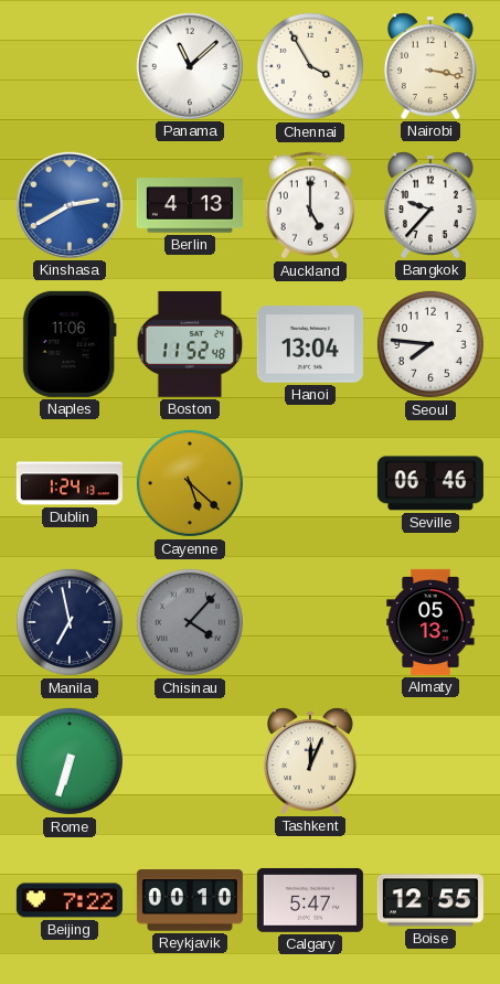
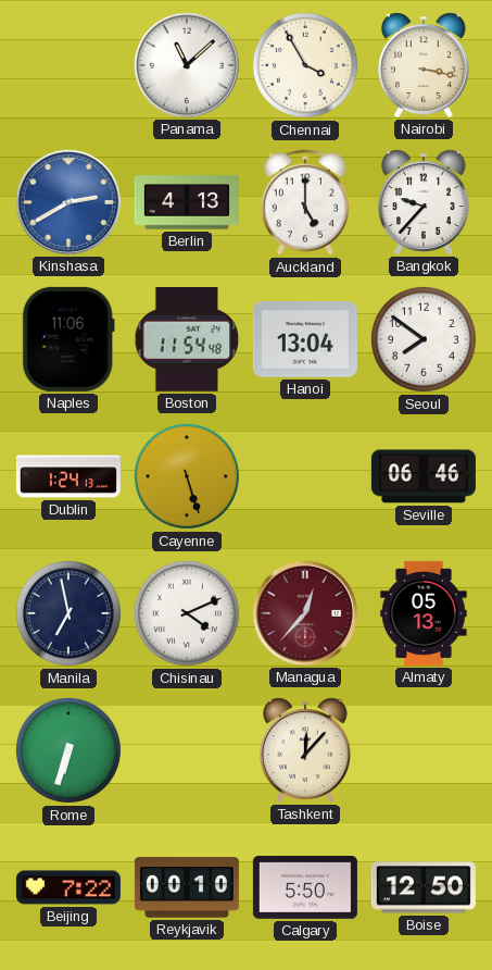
Boston: 11:52 -> 11:54 (187, 340)
Seoul: 7:46 -> 7:51 (424, 339)
Cayenne: 5:22 -> 5:27 (187, 476)
Chisinau: 4:07 -> 4:11 (187, 613)
Chisinau dial: grey -> white (187, 613)
Managua: none -> 12:37 (305, 613)
Tashkent: 12:04 -> 12:07 (305, 750)
Calgary: 5:47 -> 5:50 (305, 887)
Boise: 12:55 -> 12:50 (424, 887)
